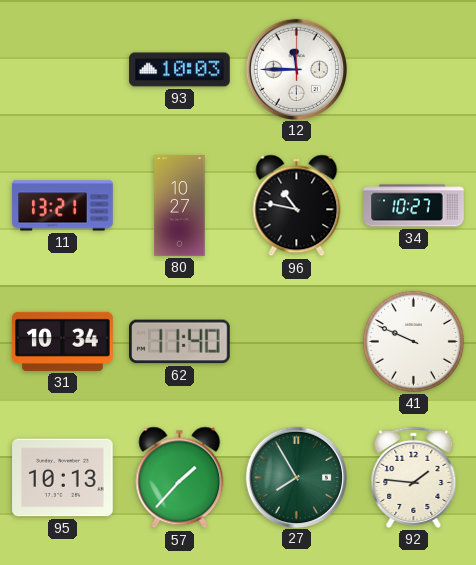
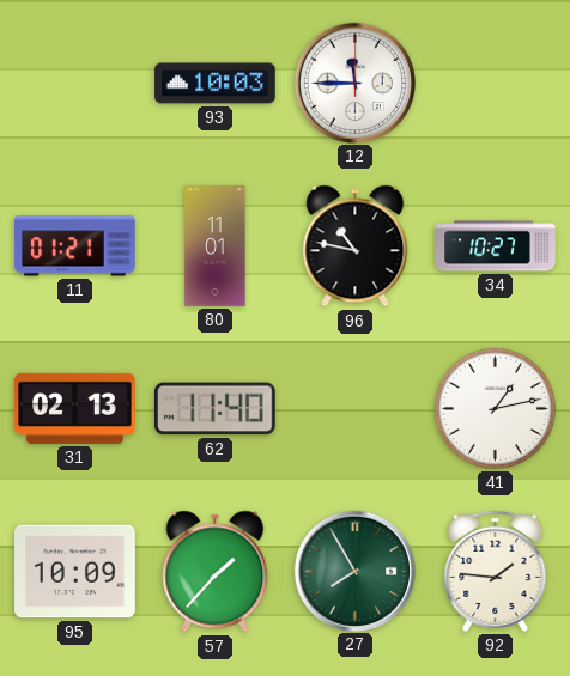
11: 13:21 -> 01:21 (75, 246)
80: 10:27 -> 11:01 (216, 246)
31: 10:34 -> 02:13 (75, 408)
41: 9:49 -> 1:13 (495, 408)
95: 10:13 -> 10:09 (75, 572)
